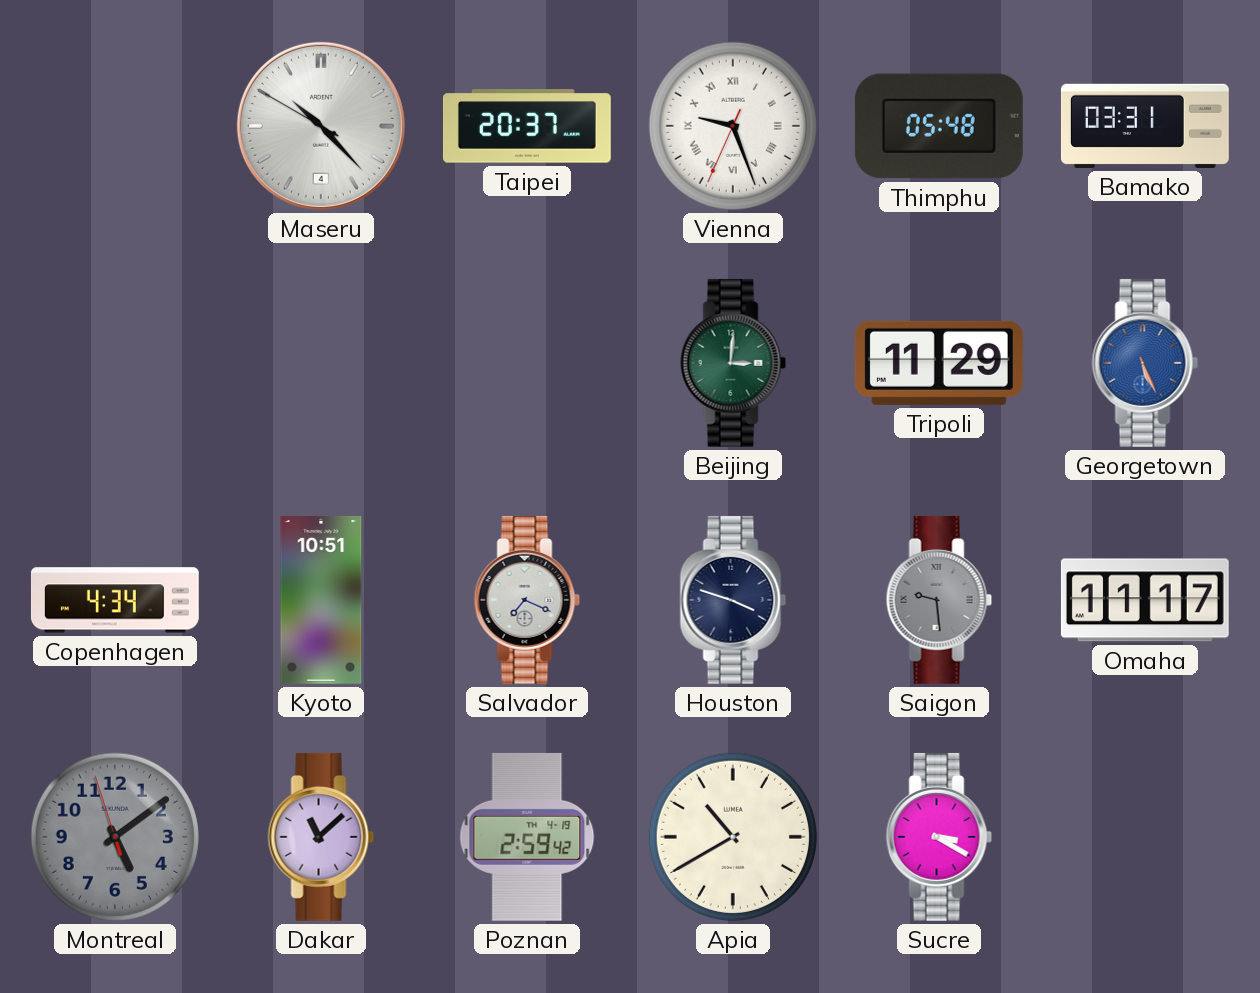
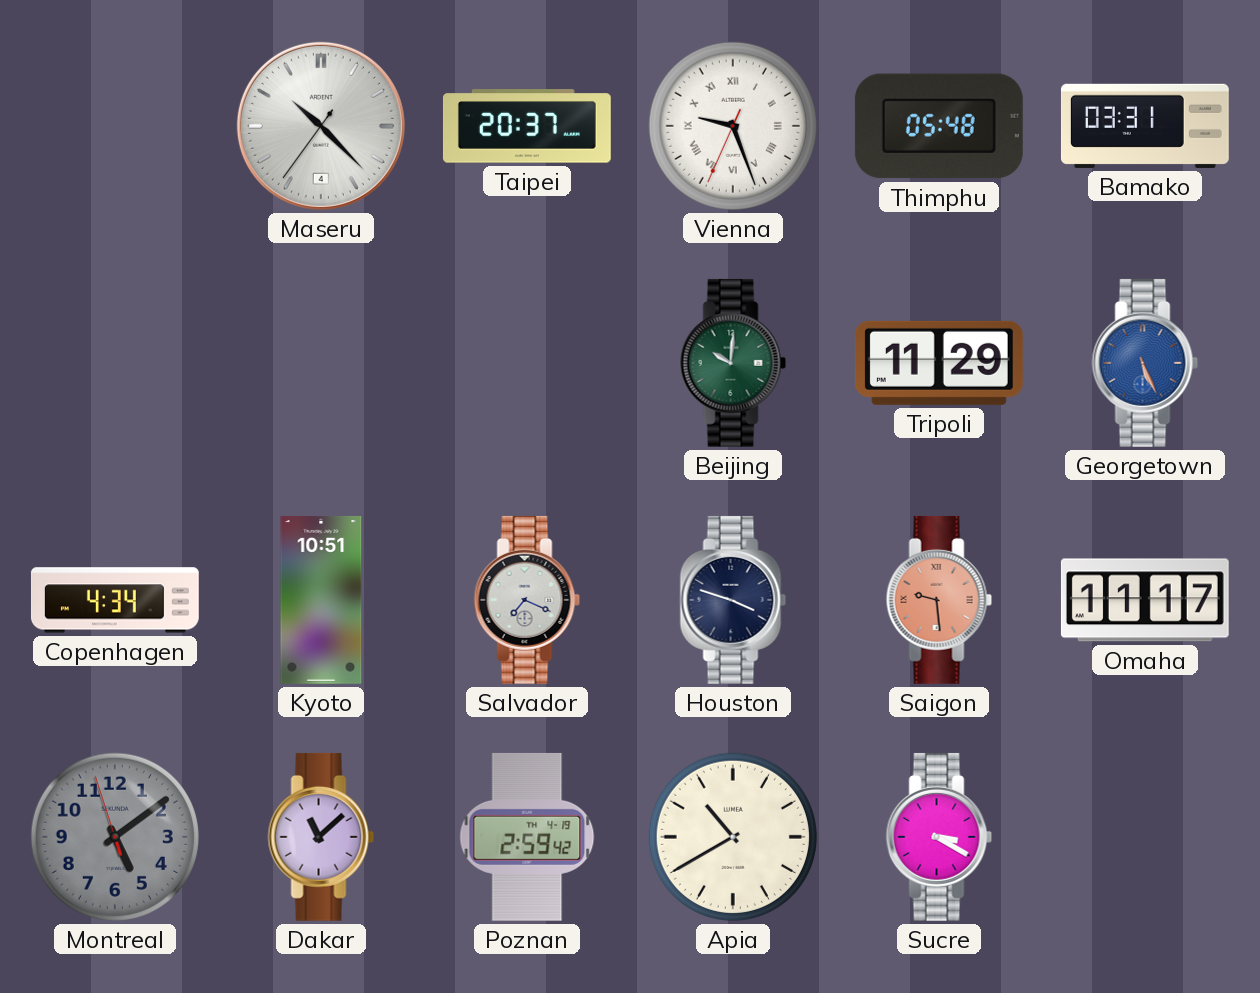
Maseru: 10:22:50 -> 10:22:36 (321, 126)
Beijing: 3:01 -> 10:01 (733, 363)
Saigon dial: grey -> salmon (939, 600)
